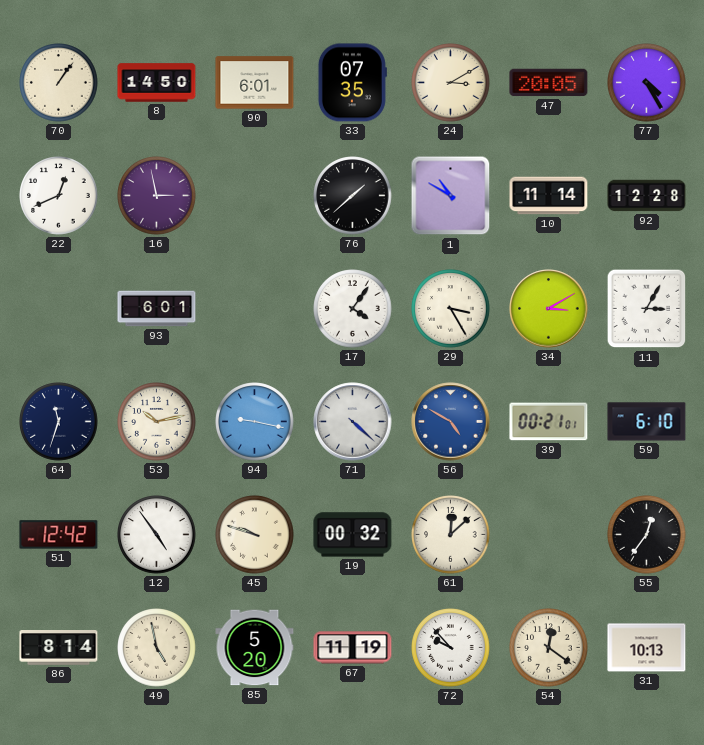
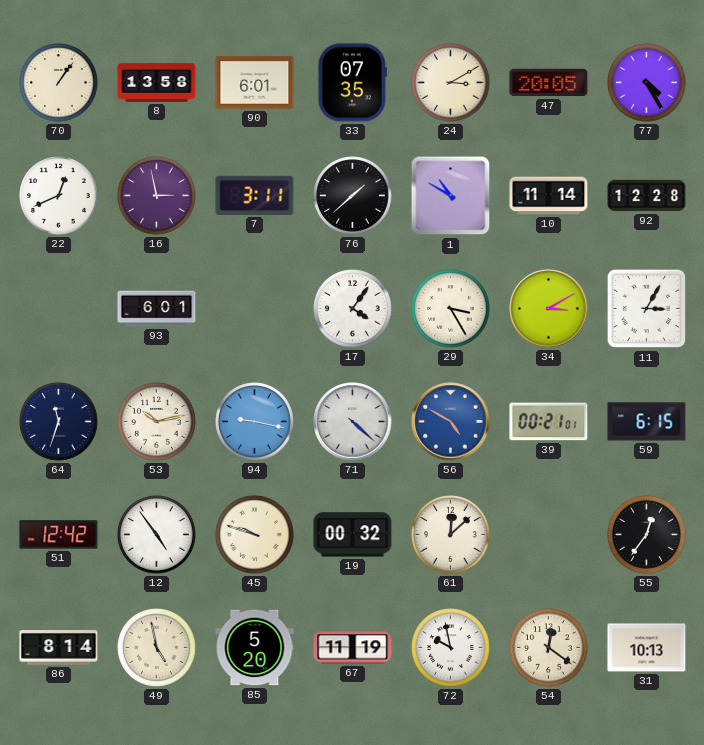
8: 14:50 -> 13:58 (157, 83)
7: none -> 3:11 (255, 195)
59: 6:10 -> 6:15 (647, 422)
72: 9:53 -> 9:58 (451, 648)
